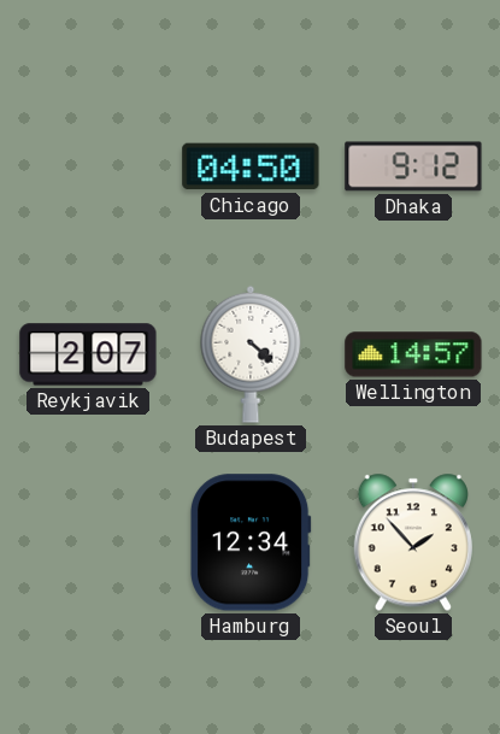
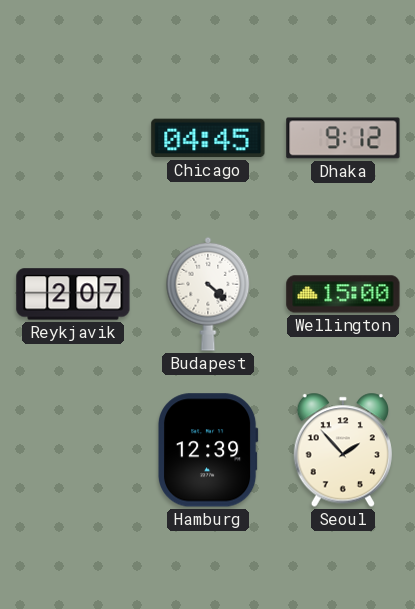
Chicago: 04:50 -> 04:45 (208, 138)
Wellington: 14:57 -> 15:00 (343, 294)
Hamburg: 12:34 -> 12:39 (208, 450)
